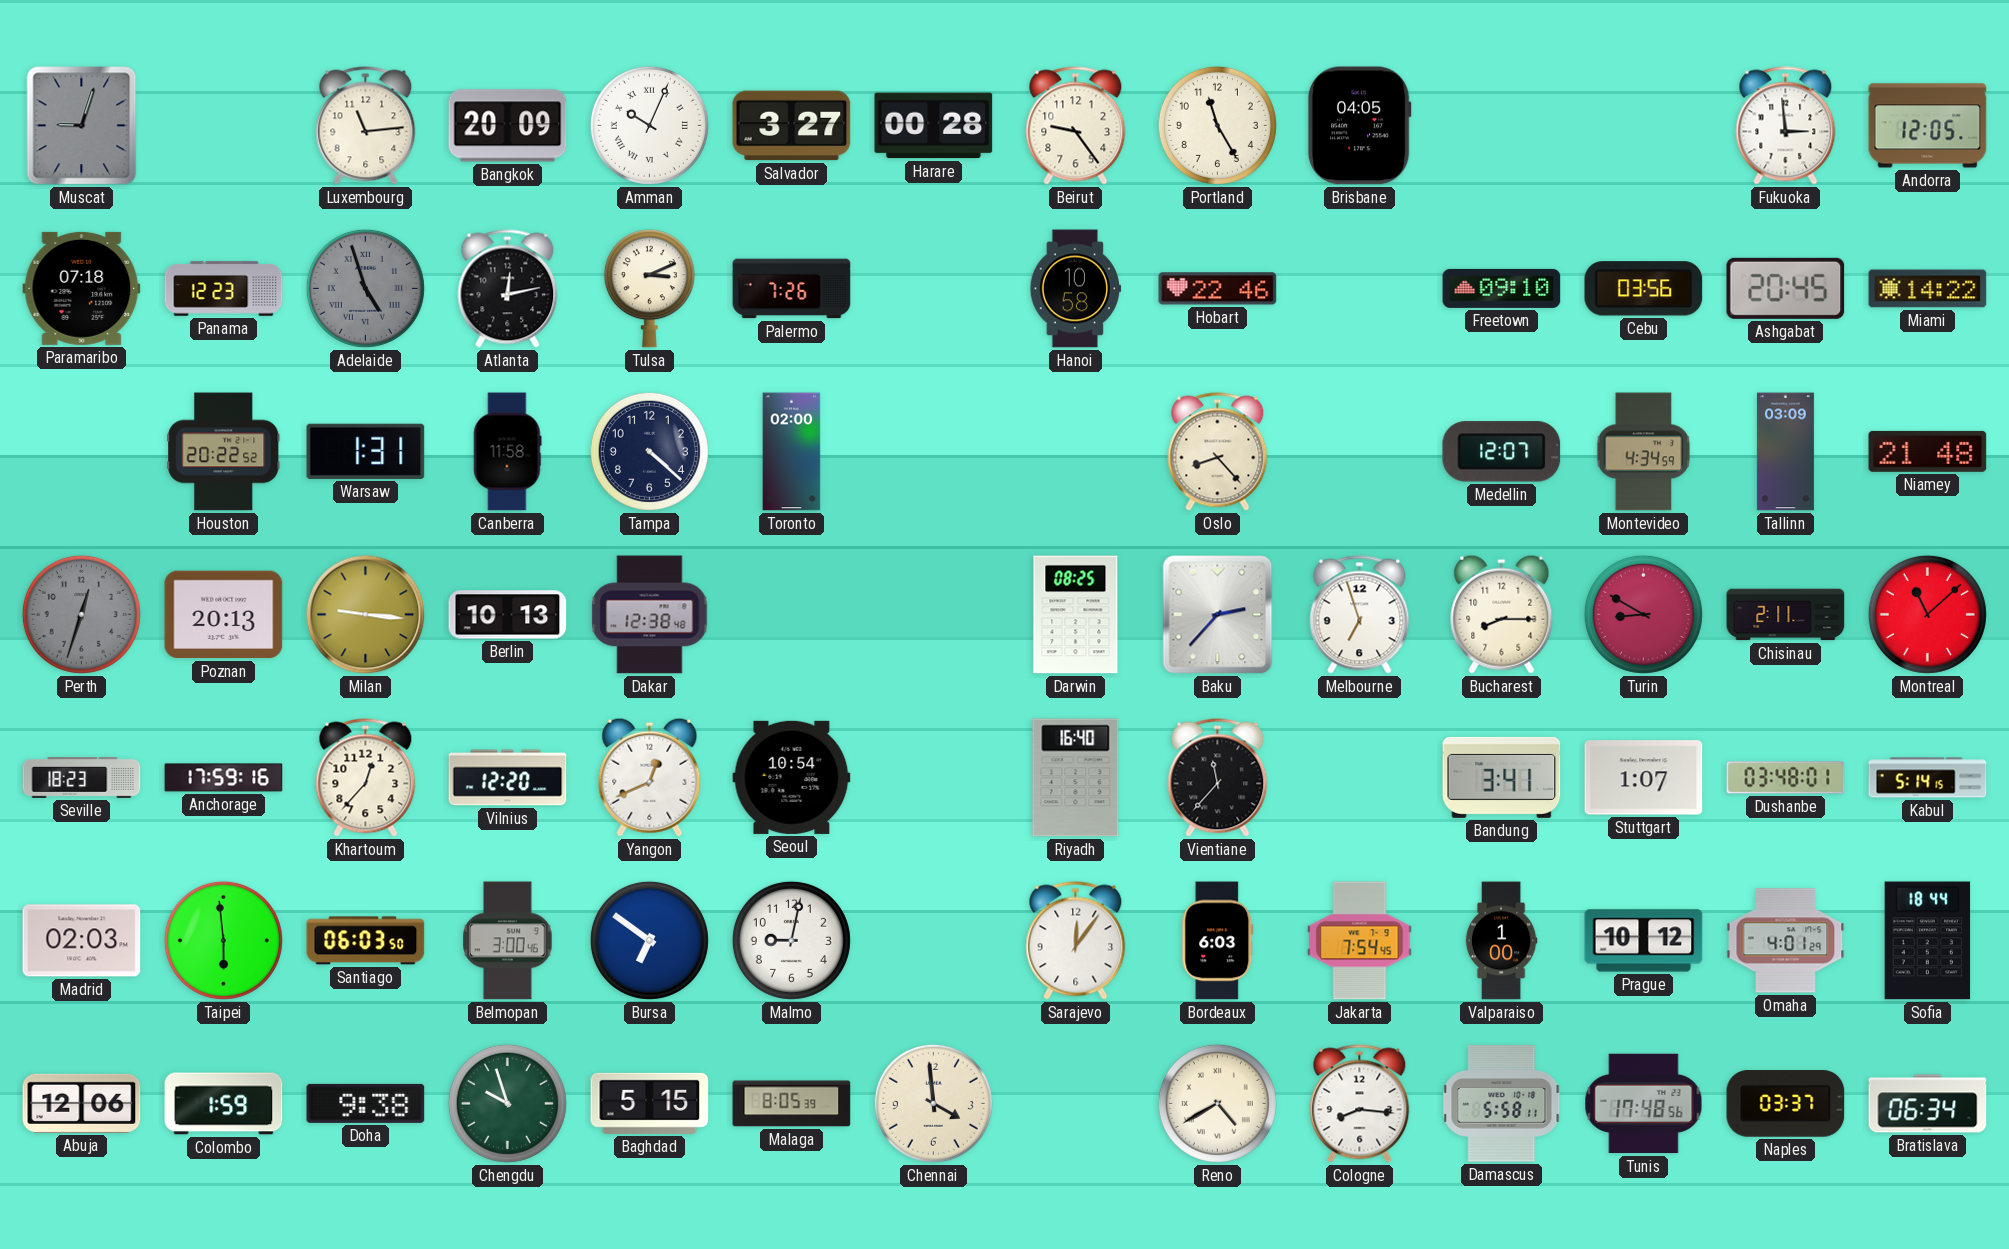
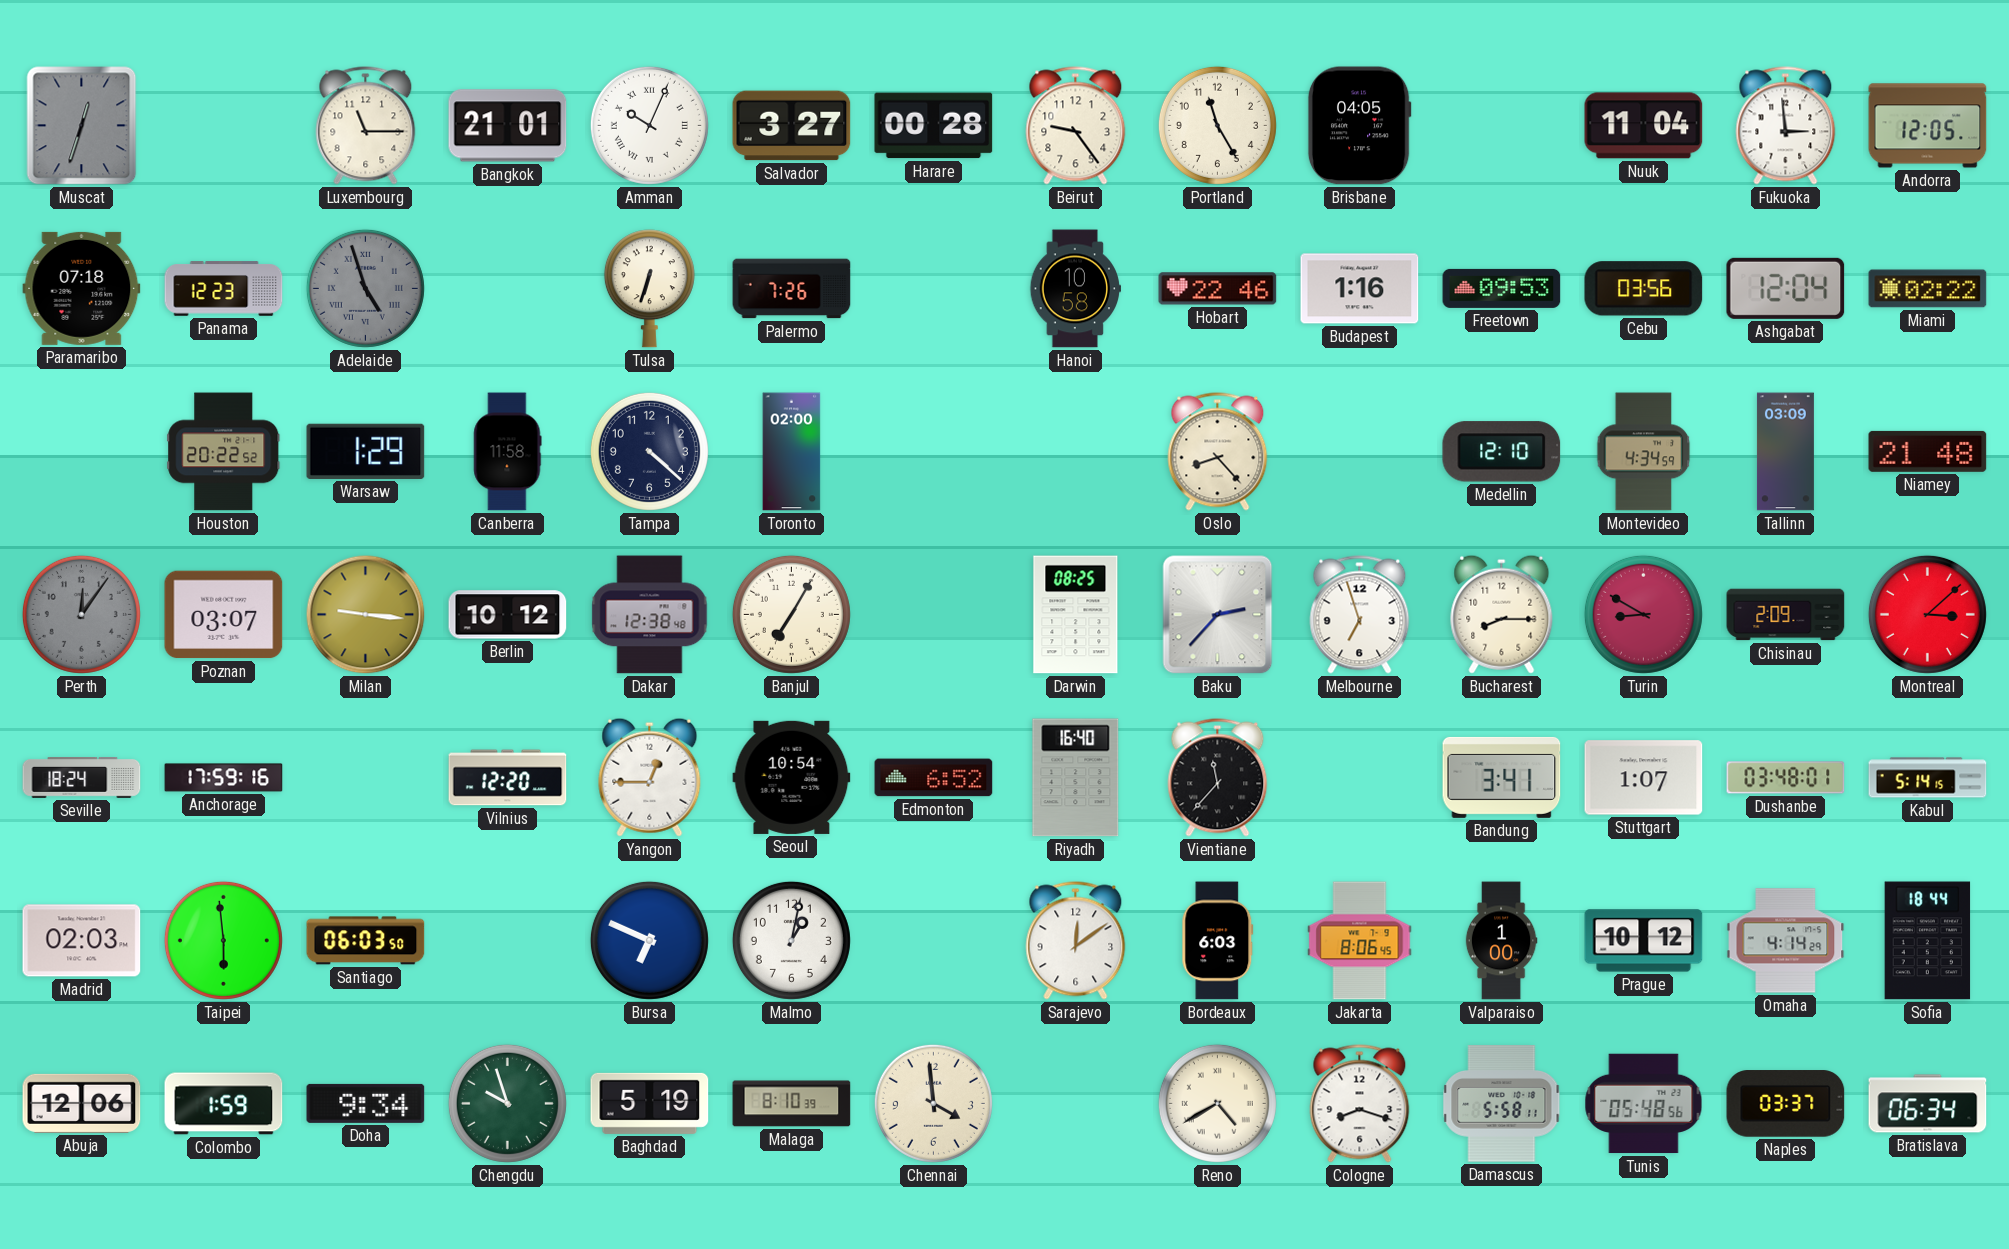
Muscat: 9:03 -> 12:33 (82, 126)
Luxembourg: 11:14 -> 11:15 (366, 126)
Bangkok: 20:09 -> 21:01 (508, 126)
Nuuk: none -> 11:04 (1644, 126)
Atlanta: 12:13 -> none (508, 289)
Tulsa: 3:11 -> 6:33 (649, 289)
Budapest: none -> 1:16 (1360, 289)
Freetown: 09:10 -> 09:53 (1502, 288)
Ashgabat: 20:45 -> 12:04 (1786, 288)
Miami: 14:22 -> 02:22 (1928, 289)
Warsaw: 1:31 -> 1:29 (366, 451)
Medellin: 12:07 -> 12:10 (1502, 452)
Perth: 12:33 -> 12:06 (81, 614)
Poznan: 20:13 -> 03:07 (224, 615)
Berlin: 10:13 -> 10:12 (508, 615)
Banjul: none -> 7:05 (791, 614)
Chisinau: 2:11 -> 2:09 (1786, 615)
Montreal: 11:08 -> 3:08 (1927, 614)
Seville: 18:23 -> 18:24 (82, 778)
Khartoum: 12:37 -> none (366, 778)
Yangon: 12:41 -> 12:45 (650, 777)
Edmonton: none -> 6:52 (934, 778)
Belmopan: 3:00 -> none (508, 941)
Bursa: 6:51 -> 6:49 (649, 940)
Malmo: 9:02 -> 1:02 (791, 940)
Sarajevo: 12:06 -> 12:09 (1076, 941)
Jakarta: 7:54 -> 8:06 (1360, 941)
Omaha: 4:01 -> 4:14 (1786, 941)
Doha: 9:38 -> 9:34 (366, 1103)
Baghdad: 5:15 -> 5:19 (650, 1103)
Malaga: 8:05 -> 8:10 (792, 1104)
Cologne: 8:16 -> 8:18 (1360, 1104)
Tunis: 17:48 -> 05:48 (1644, 1104)
